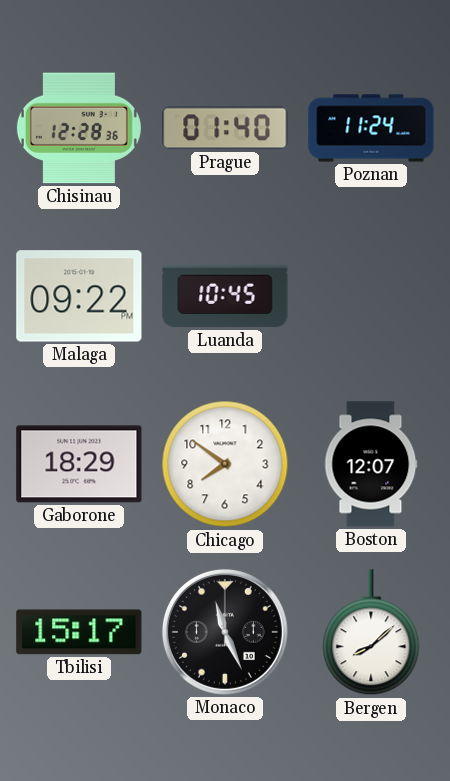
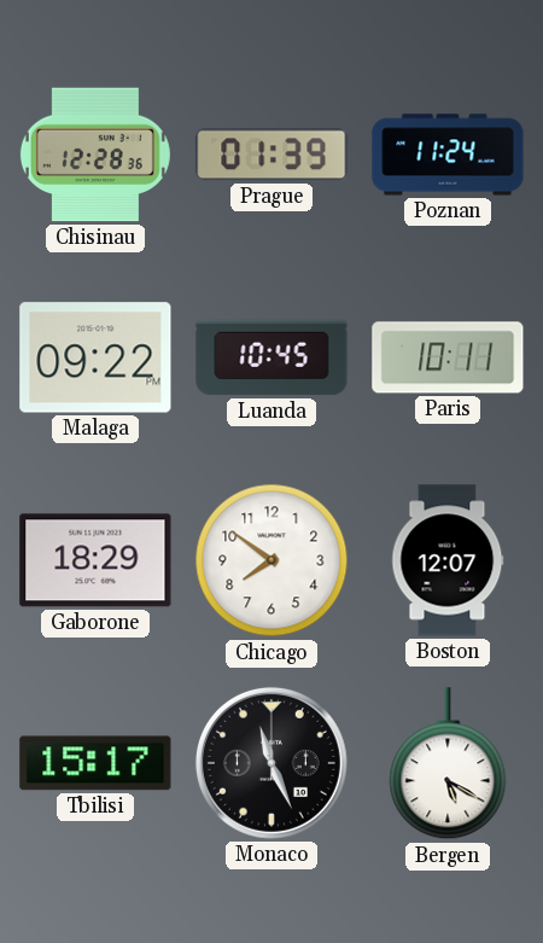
Prague: 01:40 -> 01:39 (271, 155)
Paris: none -> 10:11 (448, 357)
Bergen: 8:08 -> 5:20 (448, 764)
